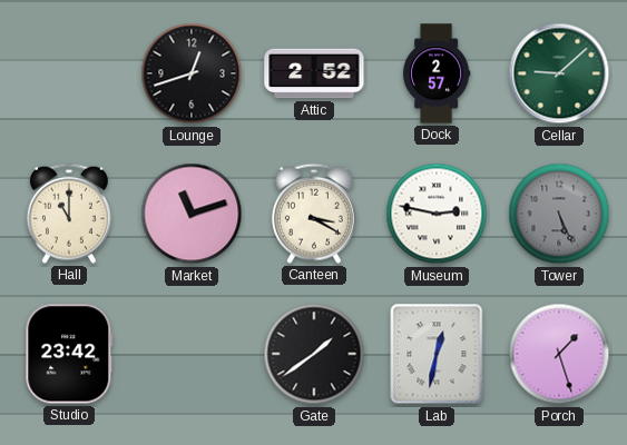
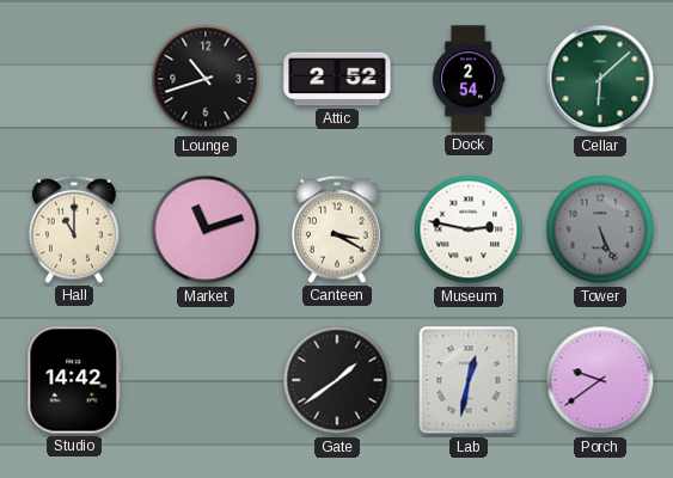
Lounge: 12:42 -> 10:42 (206, 79)
Dock: 2:57 -> 2:54 (469, 79)
Cellar: 9:08 -> 6:08 (600, 79)
Studio: 23:42 -> 14:42 (74, 380)
Porch: 1:27 -> 9:39 (600, 380)
